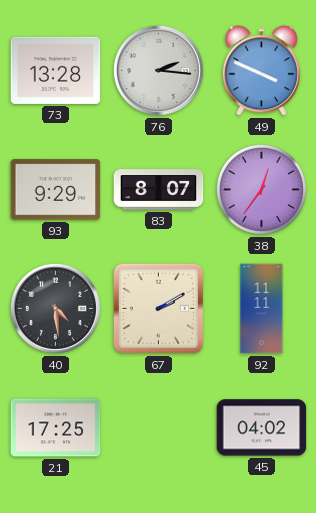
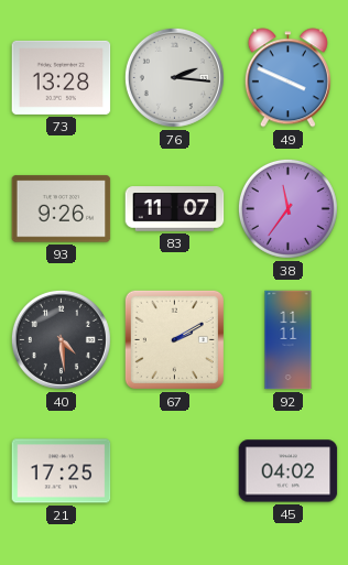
93: 9:29 -> 9:26 (62, 209)
83: 8:07 -> 11:07 (175, 209)
38: 12:36 -> 11:36 (287, 208)
